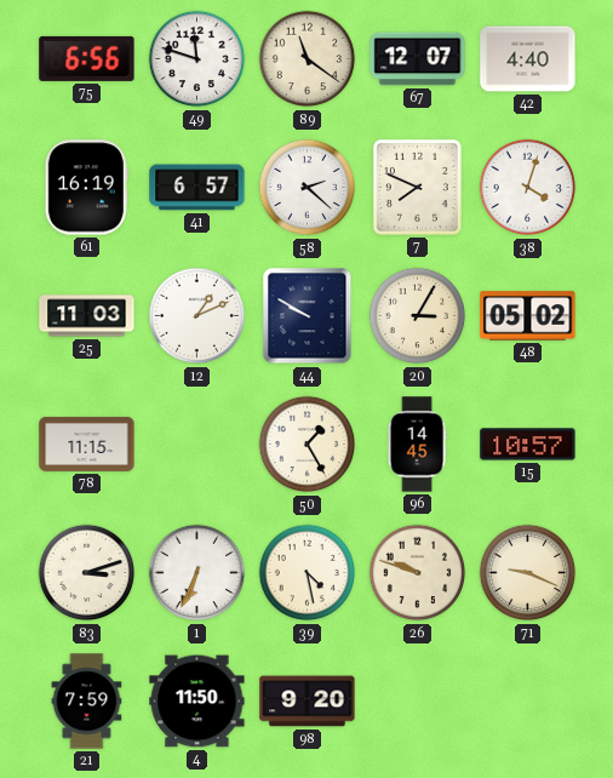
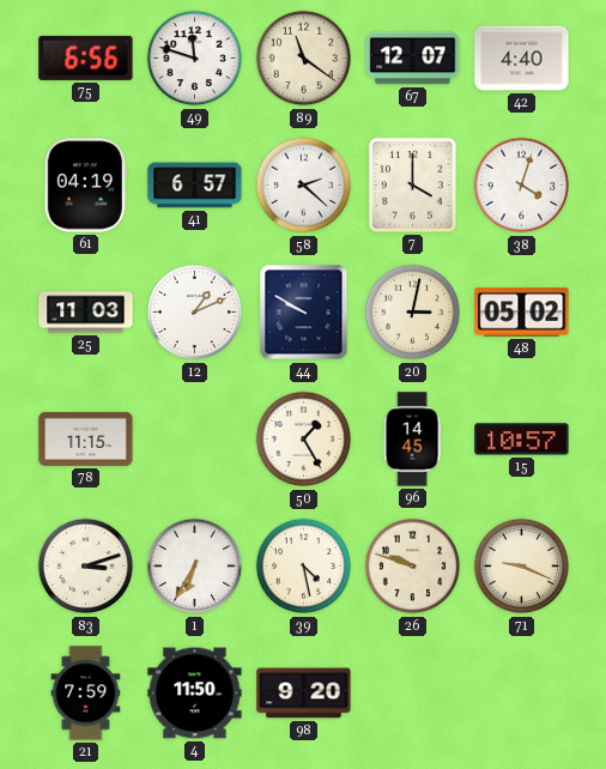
61: 16:19 -> 04:19 (85, 186)
7: 7:49 -> 4:00 (412, 184)
20: 3:05 -> 3:02 (413, 313)
1: 6:34 -> 6:35 (195, 567)
